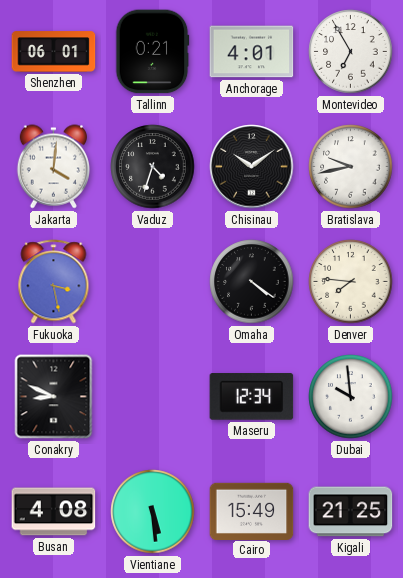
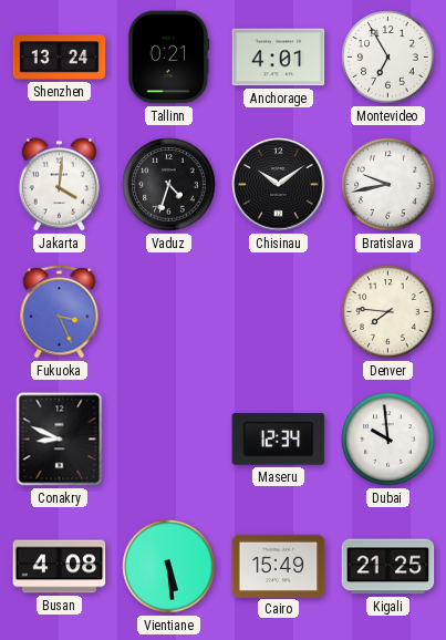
Shenzhen: 06:01 -> 13:24 (60, 58)
Fukuoka: 3:28 -> 3:26 (60, 312)
Omaha: 4:21 -> none (252, 282)
